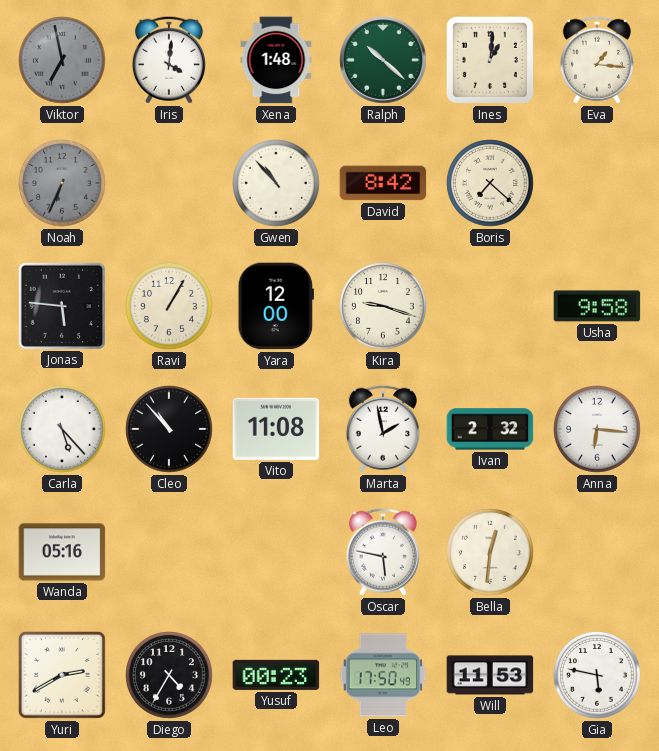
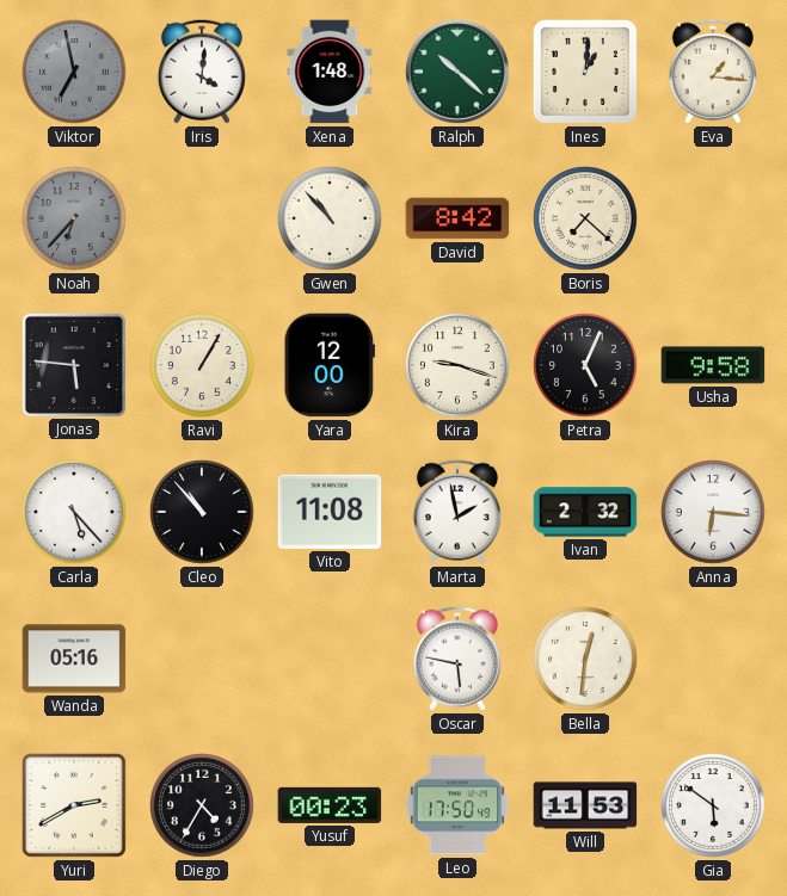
Noah: 6:34 -> 6:37 (75, 220)
Petra: none -> 5:04 (586, 366)
Gia: 5:47 -> 5:51 (714, 807)
